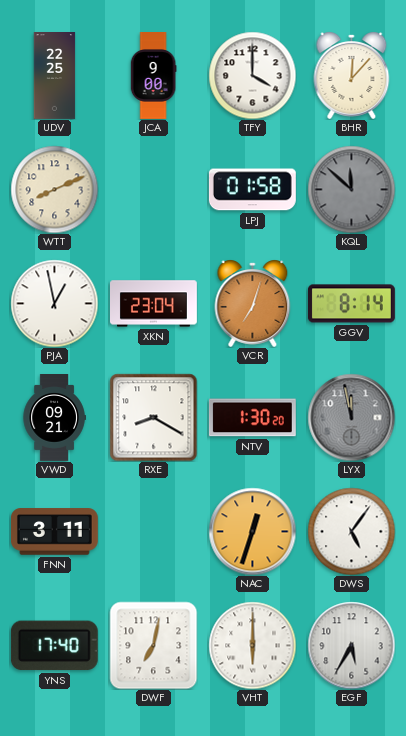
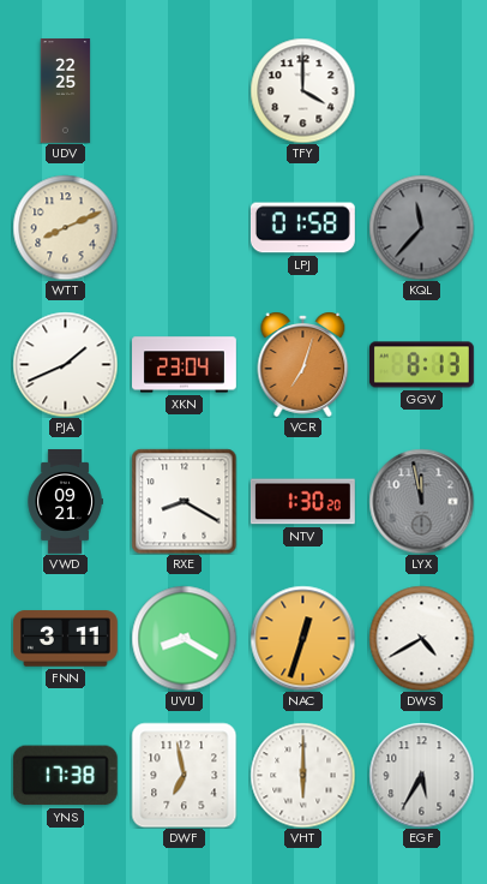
JCA: 9:00 -> none (153, 76)
BHR: 12:07 -> none (352, 75)
KQL: 11:52 -> 11:37 (421, 227)
PJA: 12:58 -> 1:41 (65, 364)
GGV: 8:14 -> 8:13 (421, 365)
UVU: none -> 8:20 (184, 638)
DWS: 5:06 -> 4:40 (421, 638)
YNS: 17:40 -> 17:38 (65, 776)
DWF: 7:02 -> 6:58 (184, 775)
